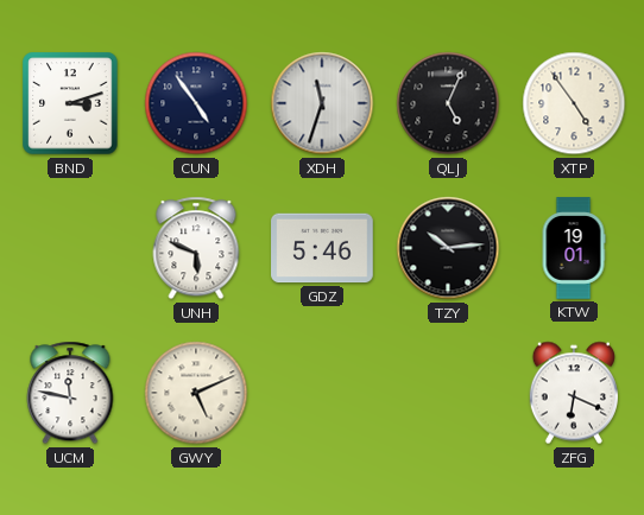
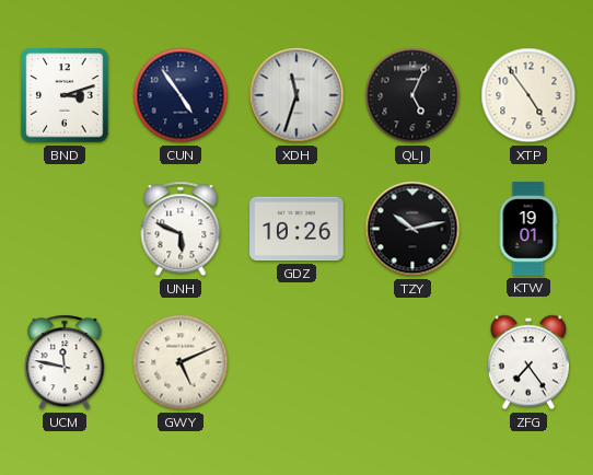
GDZ: 5:46 -> 10:26 (296, 229)
TZY: 10:14 -> 10:13 (412, 229)
ZFG: 6:19 -> 7:24 (528, 362)
